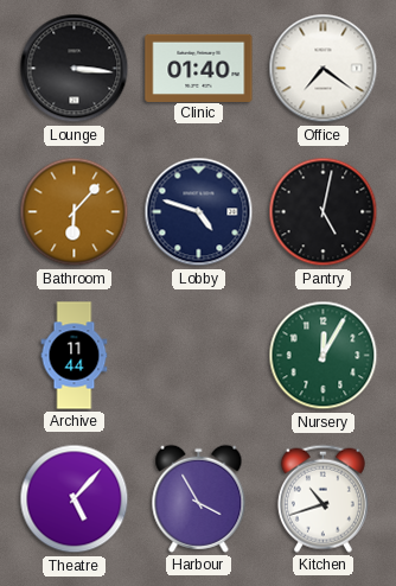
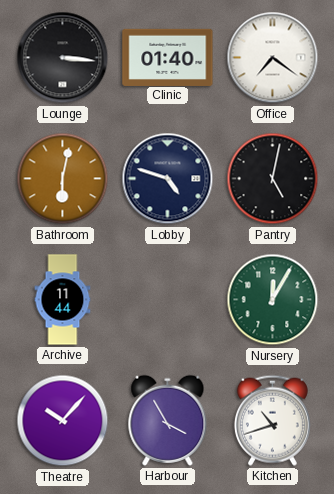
Bathroom: 6:07 -> 6:02 (63, 179)
Theatre: 5:07 -> 10:07 (63, 421)
